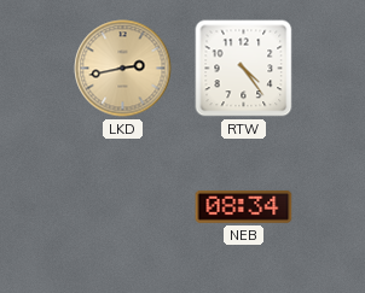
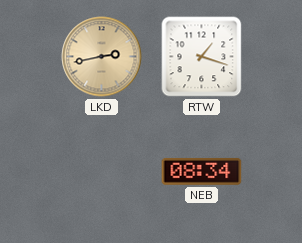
RTW: 4:24 -> 1:18 (202, 57)
